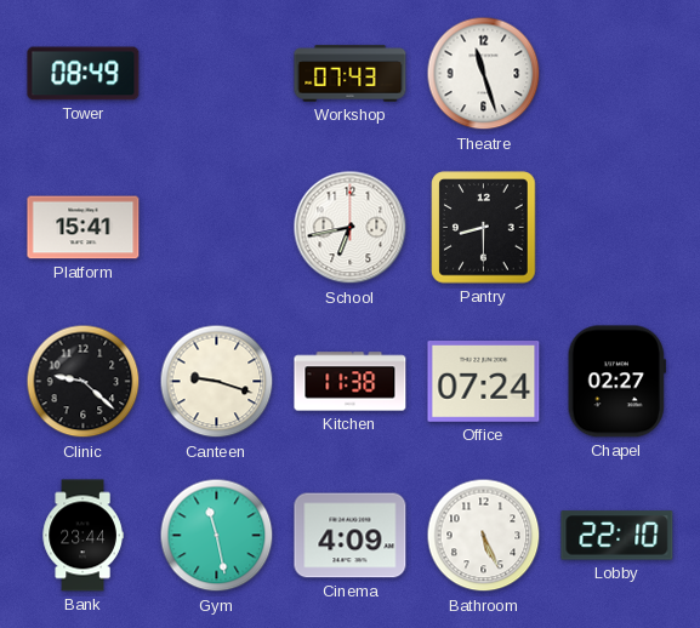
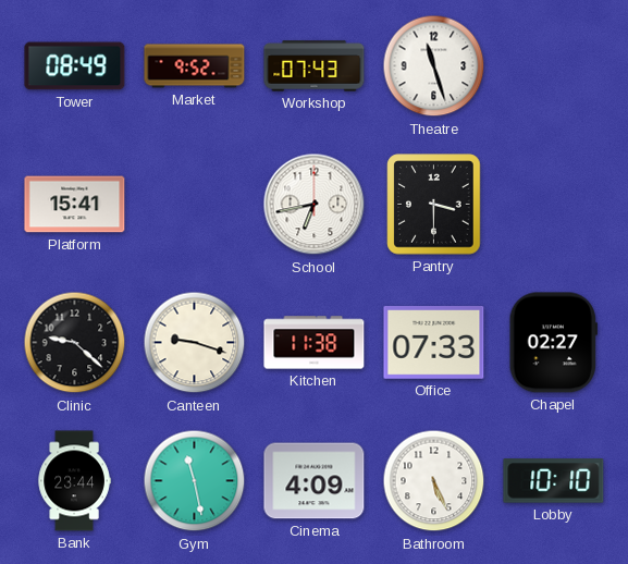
Market: none -> 9:52 (195, 66)
Pantry: 8:30 -> 3:30 (434, 205)
Office: 07:24 -> 07:33 (434, 343)
Lobby: 22:10 -> 10:10 (554, 481)
